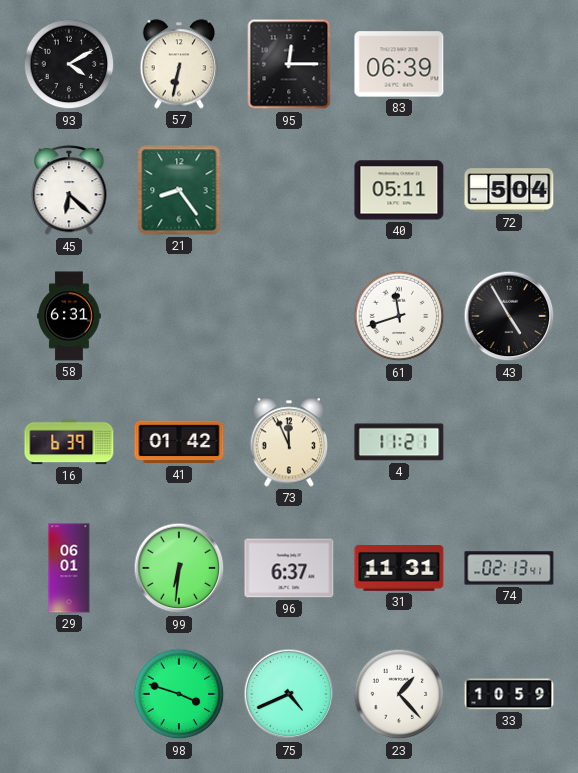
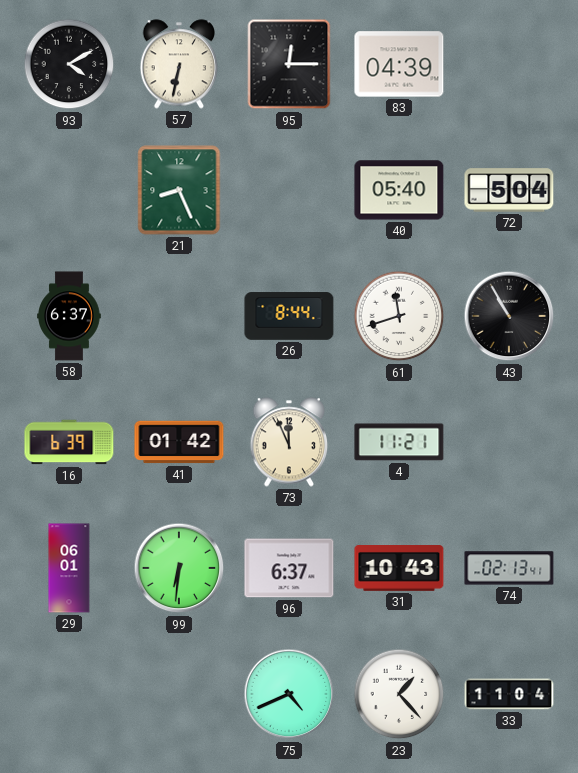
83: 06:39 -> 04:39 (399, 64)
45: 6:22 -> none (69, 191)
21: 8:24 -> 8:26 (179, 190)
40: 05:11 -> 05:40 (399, 190)
58: 6:31 -> 6:37 (69, 316)
26: none -> 8:44 (289, 316)
43: 4:55 -> 10:55 (509, 316)
31: 11:31 -> 10:43 (399, 569)
98: 3:48 -> none (179, 694)
33: 10:59 -> 11:04 (509, 694)
